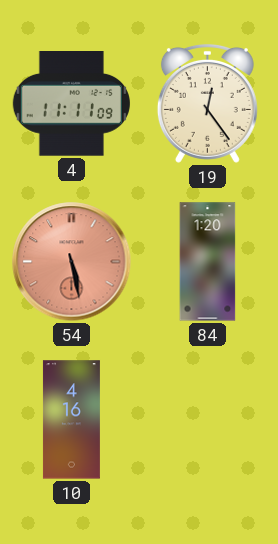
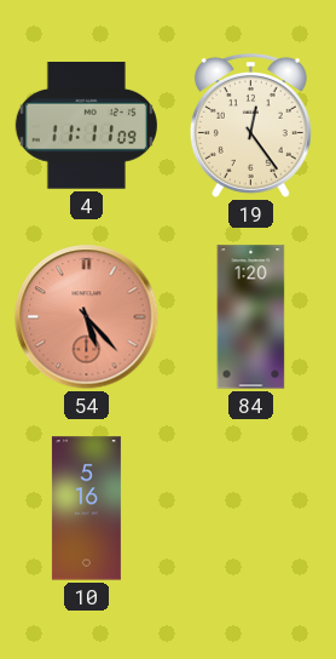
54: 5:28 -> 5:23 (87, 317)
10: 4:16 -> 5:16 (86, 509)
